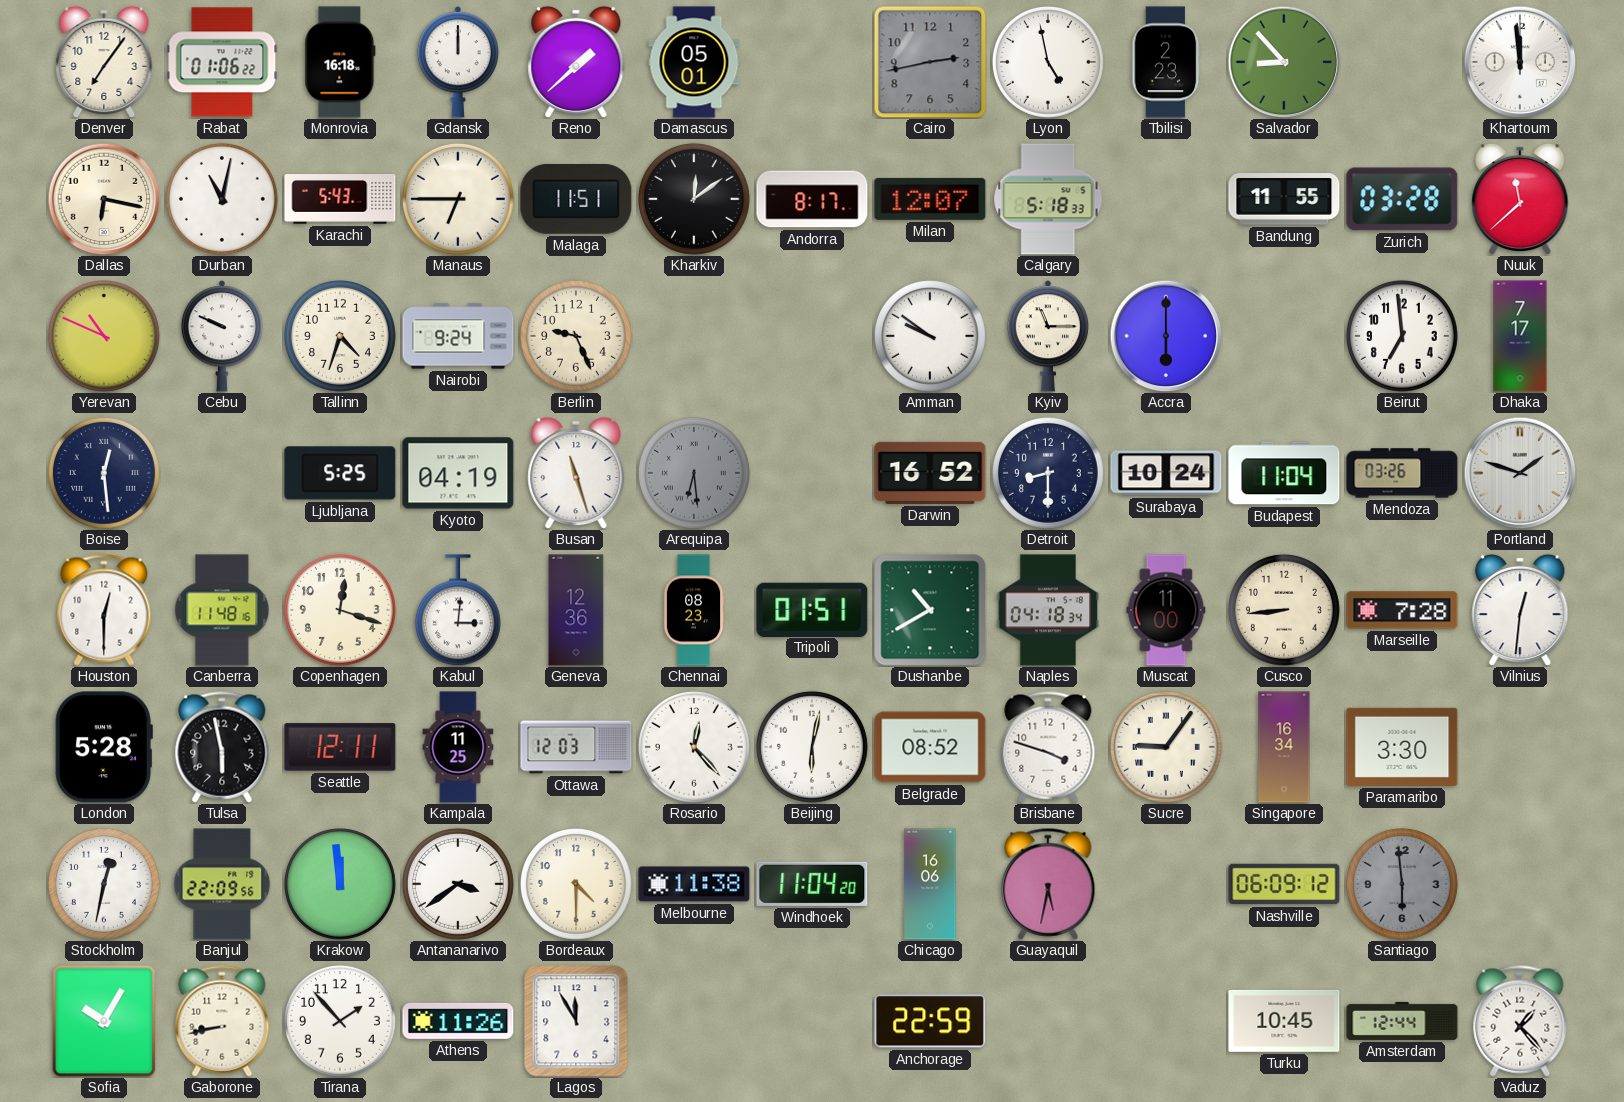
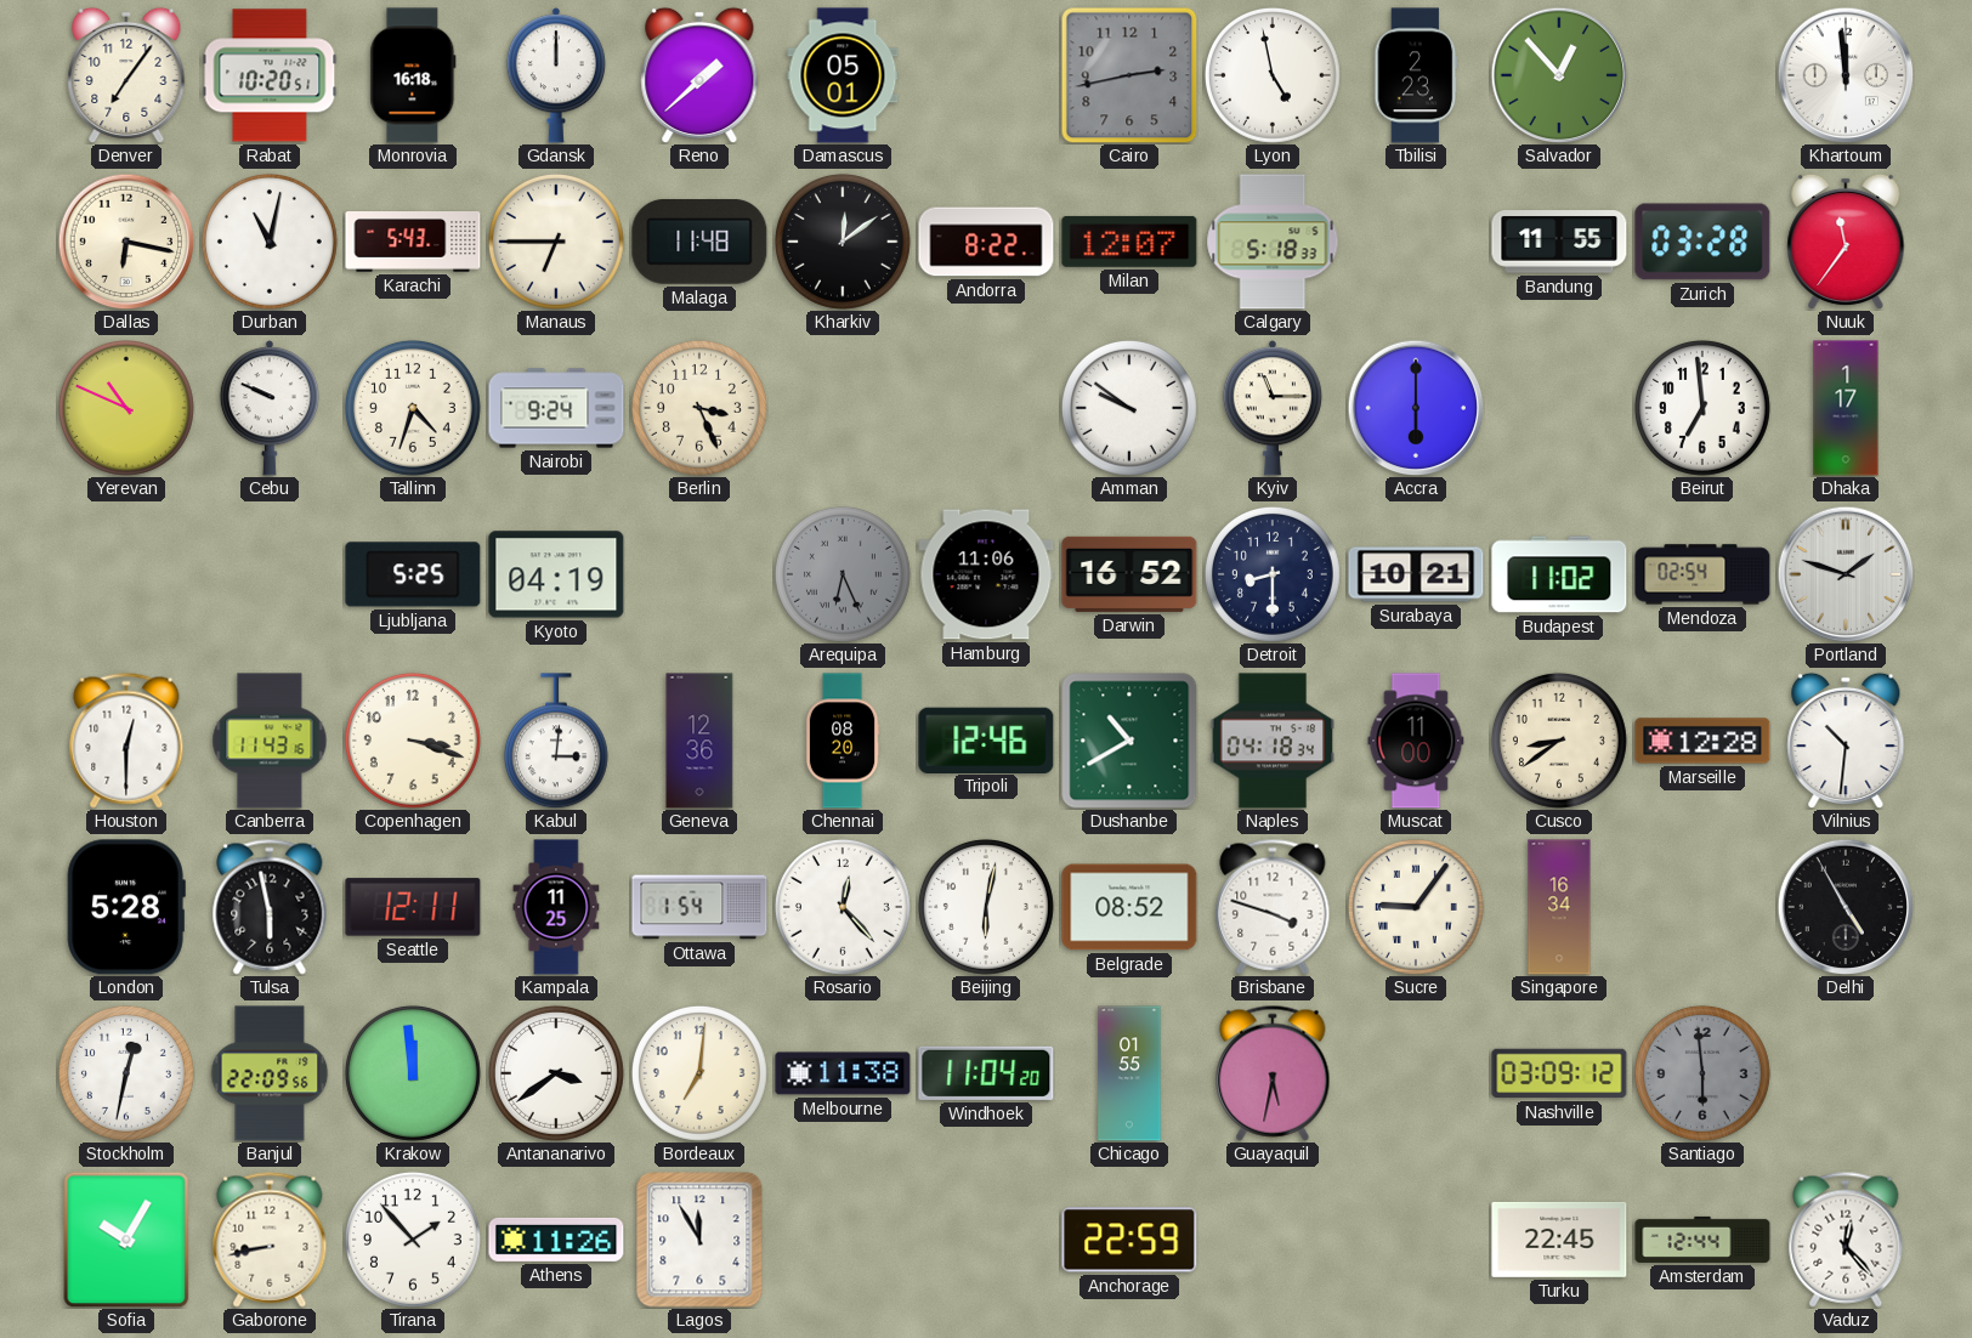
Rabat: 01:06 -> 10:20 (270, 75)
Salvador: 8:53 -> 12:53 (1559, 75)
Malaga: 11:51 -> 11:48 (699, 243)
Andorra: 8:17 -> 8:22 (986, 242)
Nuuk: 11:38 -> 11:36 (1846, 242)
Berlin: 9:26 -> 3:26 (699, 408)
Dhaka: 7:17 -> 1:17 (1846, 408)
Boise: 12:29 -> none (104, 473)
Busan: 11:27 -> none (576, 473)
Arequipa: 6:29 -> 6:26 (843, 574)
Hamburg: none -> 11:06 (986, 574)
Surabaya: 10:24 -> 10:21 (1416, 574)
Budapest: 11:04 -> 11:02 (1559, 574)
Mendoza: 03:26 -> 02:54 (1702, 574)
Canberra: 11:48 -> 11:43 (270, 741)
Copenhagen: 12:18 -> 3:18 (413, 741)
Chennai: 08:23 -> 08:20 (843, 741)
Tripoli: 01:51 -> 12:46 (986, 739)
Cusco: 8:44 -> 8:39 (1559, 741)
Marseille: 7:28 -> 12:28 (1702, 741)
Vilnius: 12:31 -> 10:31 (1846, 741)
Ottawa: 12:03 -> 1:54 (699, 907)
Paramaribo: 3:30 -> none (1402, 747)
Delhi: none -> 4:55 (1846, 907)
Bordeaux: 4:30 -> 7:01 (699, 1073)
Chicago: 16:06 -> 01:55 (1129, 1073)
Nashville: 06:09 -> 03:09 (1559, 1073)
Turku: 10:45 -> 22:45 (1559, 1240)
Vaduz: 1:23 -> 12:23 (1846, 1240)
